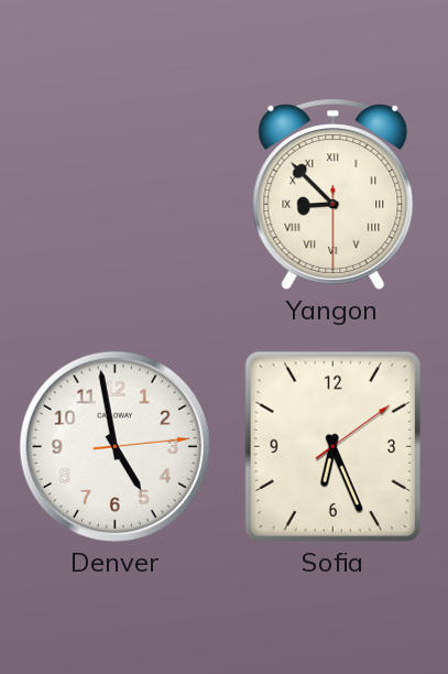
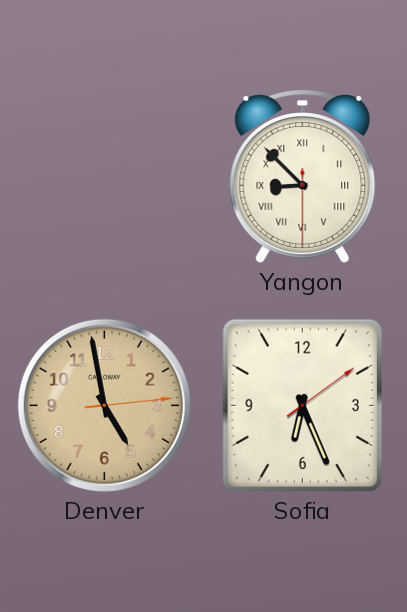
Denver dial: white -> champagne (104, 405)
